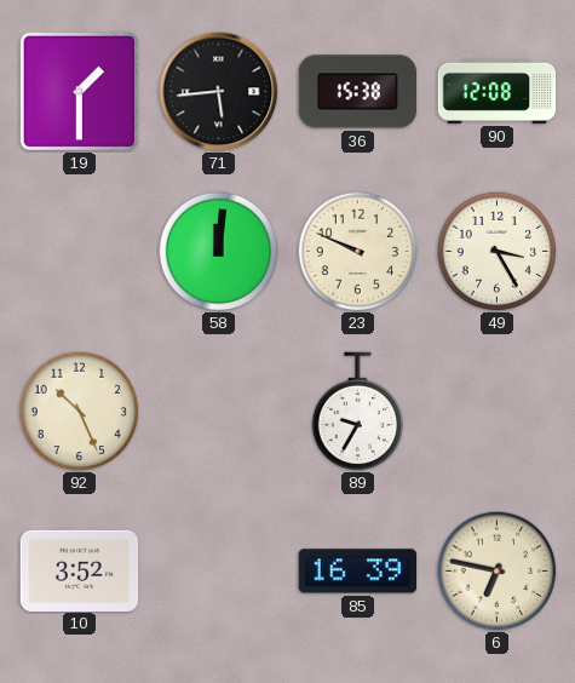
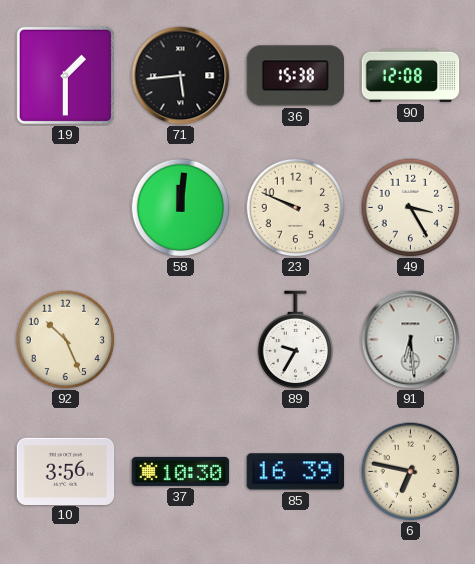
91: none -> 6:29 (411, 340)
10: 3:52 -> 3:56 (66, 471)
37: none -> 10:30 (181, 471)
